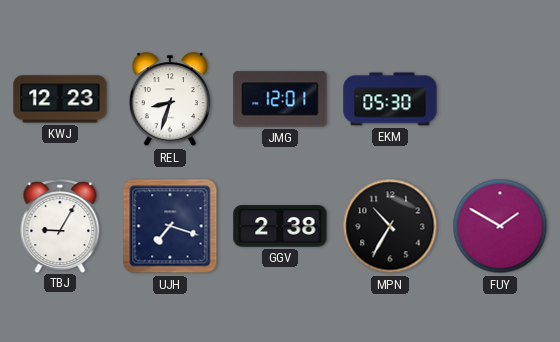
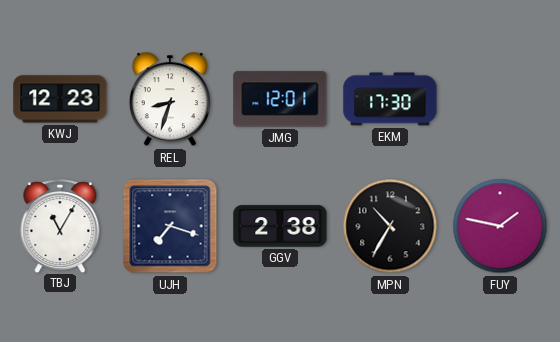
EKM: 05:30 -> 17:30 (390, 99)
TBJ: 9:05 -> 11:05 (60, 226)
FUY: 1:50 -> 1:47 (500, 226)
